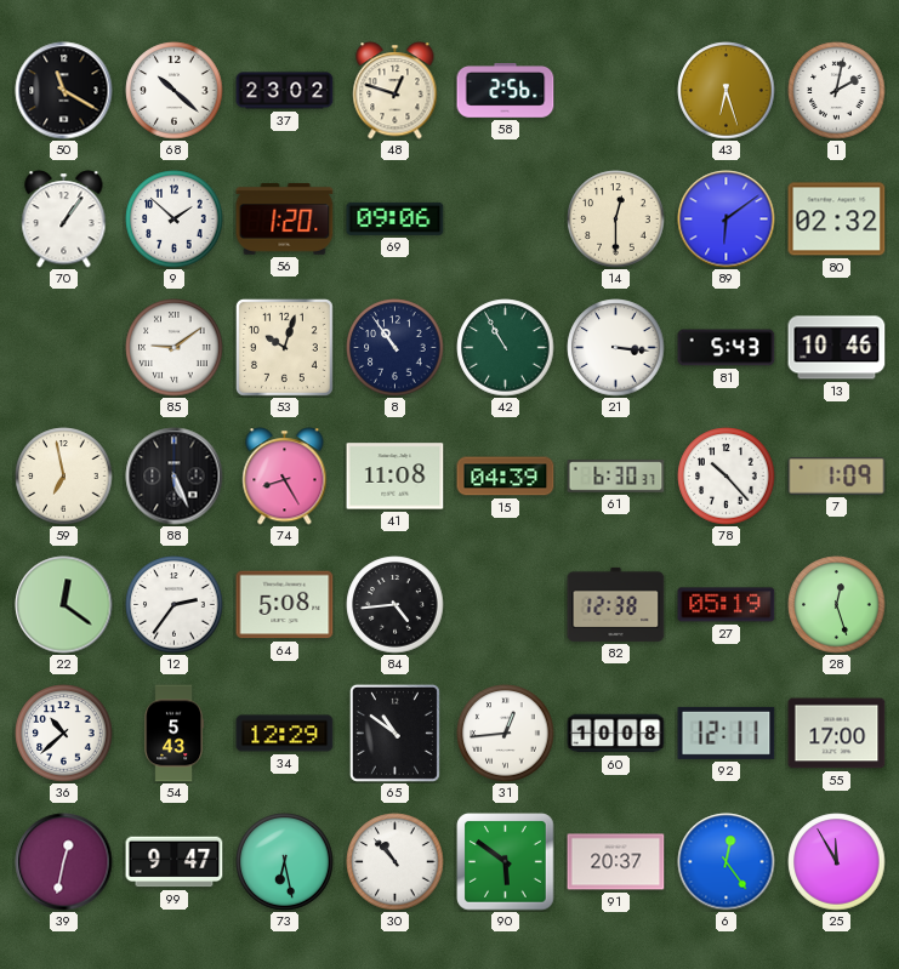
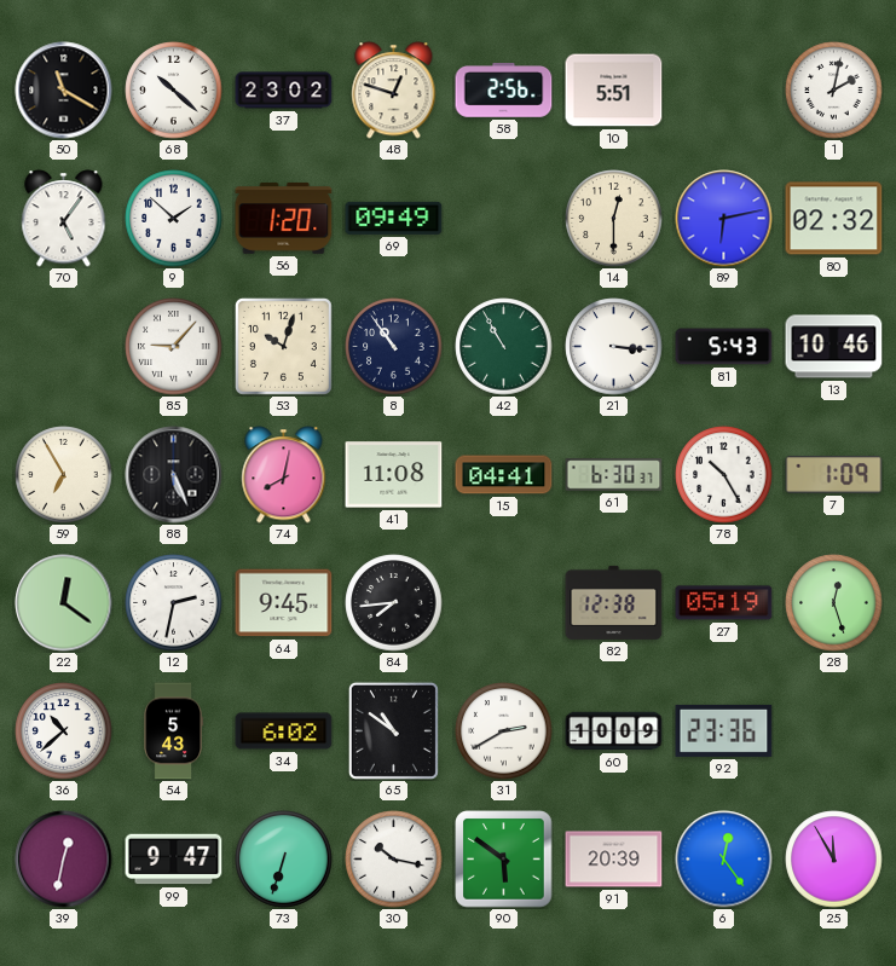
10: none -> 5:51 (614, 91)
43: 6:27 -> none (727, 91)
70: 1:06 -> 5:06 (64, 219)
69: 09:06 -> 09:49 (394, 218)
89: 6:09 -> 6:13 (724, 219)
85: 9:09 -> 9:07 (174, 347)
59: 6:58 -> 6:55 (64, 475)
74: 8:25 -> 8:02 (284, 475)
15: 04:39 -> 04:41 (504, 475)
78: 10:23 -> 10:25 (724, 475)
12: 2:36 -> 2:32 (174, 603)
64: 5:08 -> 9:45 (284, 603)
84: 4:44 -> 7:44 (394, 603)
34: 12:29 -> 6:02 (284, 731)
31: 12:44 -> 2:40 (504, 731)
60: 10:08 -> 10:09 (614, 731)
92: 12:11 -> 23:36 (724, 730)
55: 17:00 -> none (837, 734)
73: 6:28 -> 6:33 (284, 860)
30: 10:53 -> 10:17 (394, 860)
91: 20:37 -> 20:39 (614, 860)
